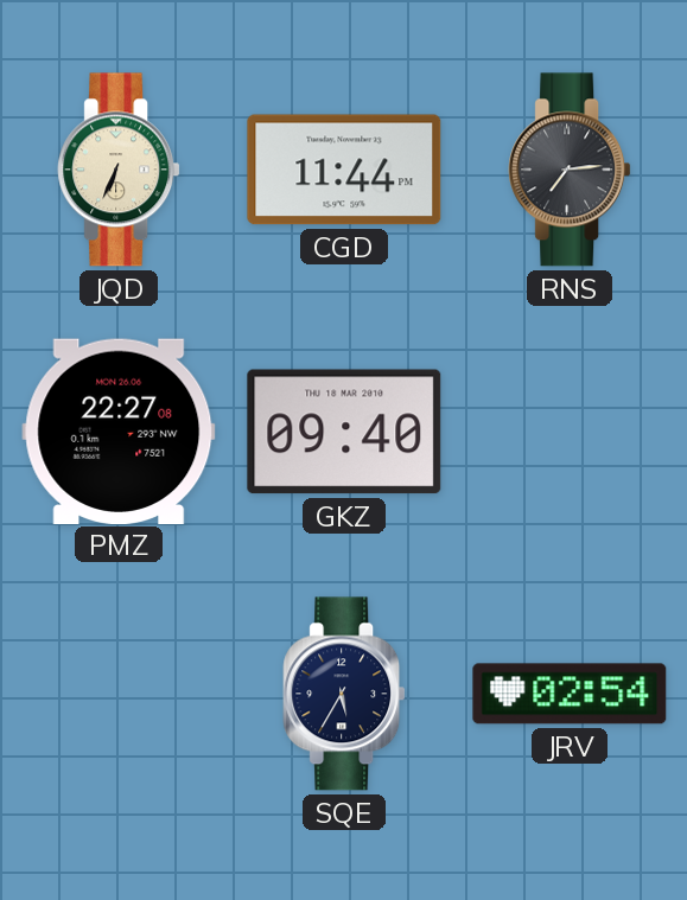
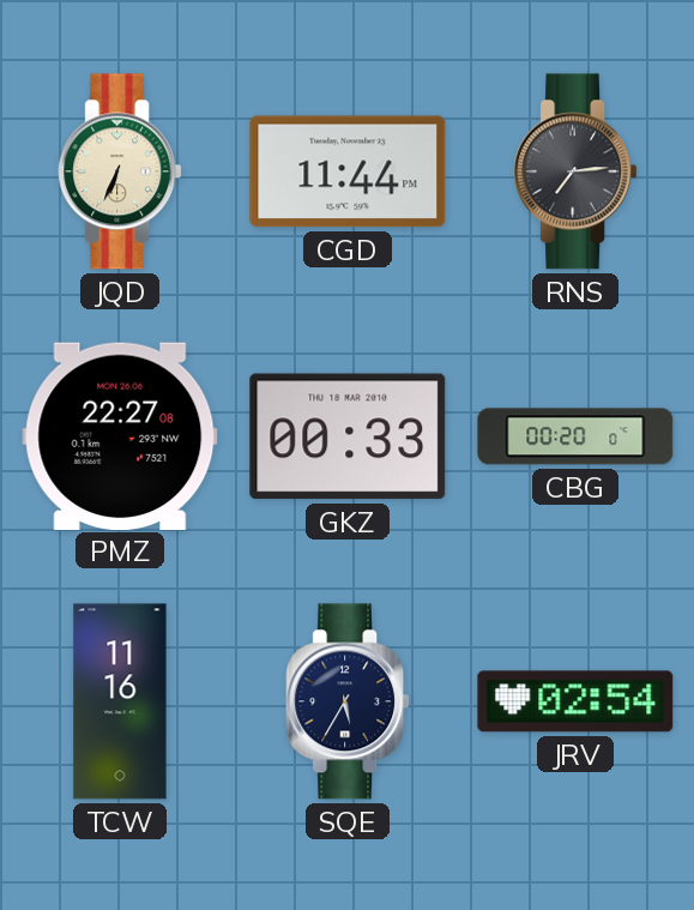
GKZ: 09:40 -> 00:33 (348, 436)
CBG: none -> 00:20 (575, 436)
TCW: none -> 11:16 (120, 701)
